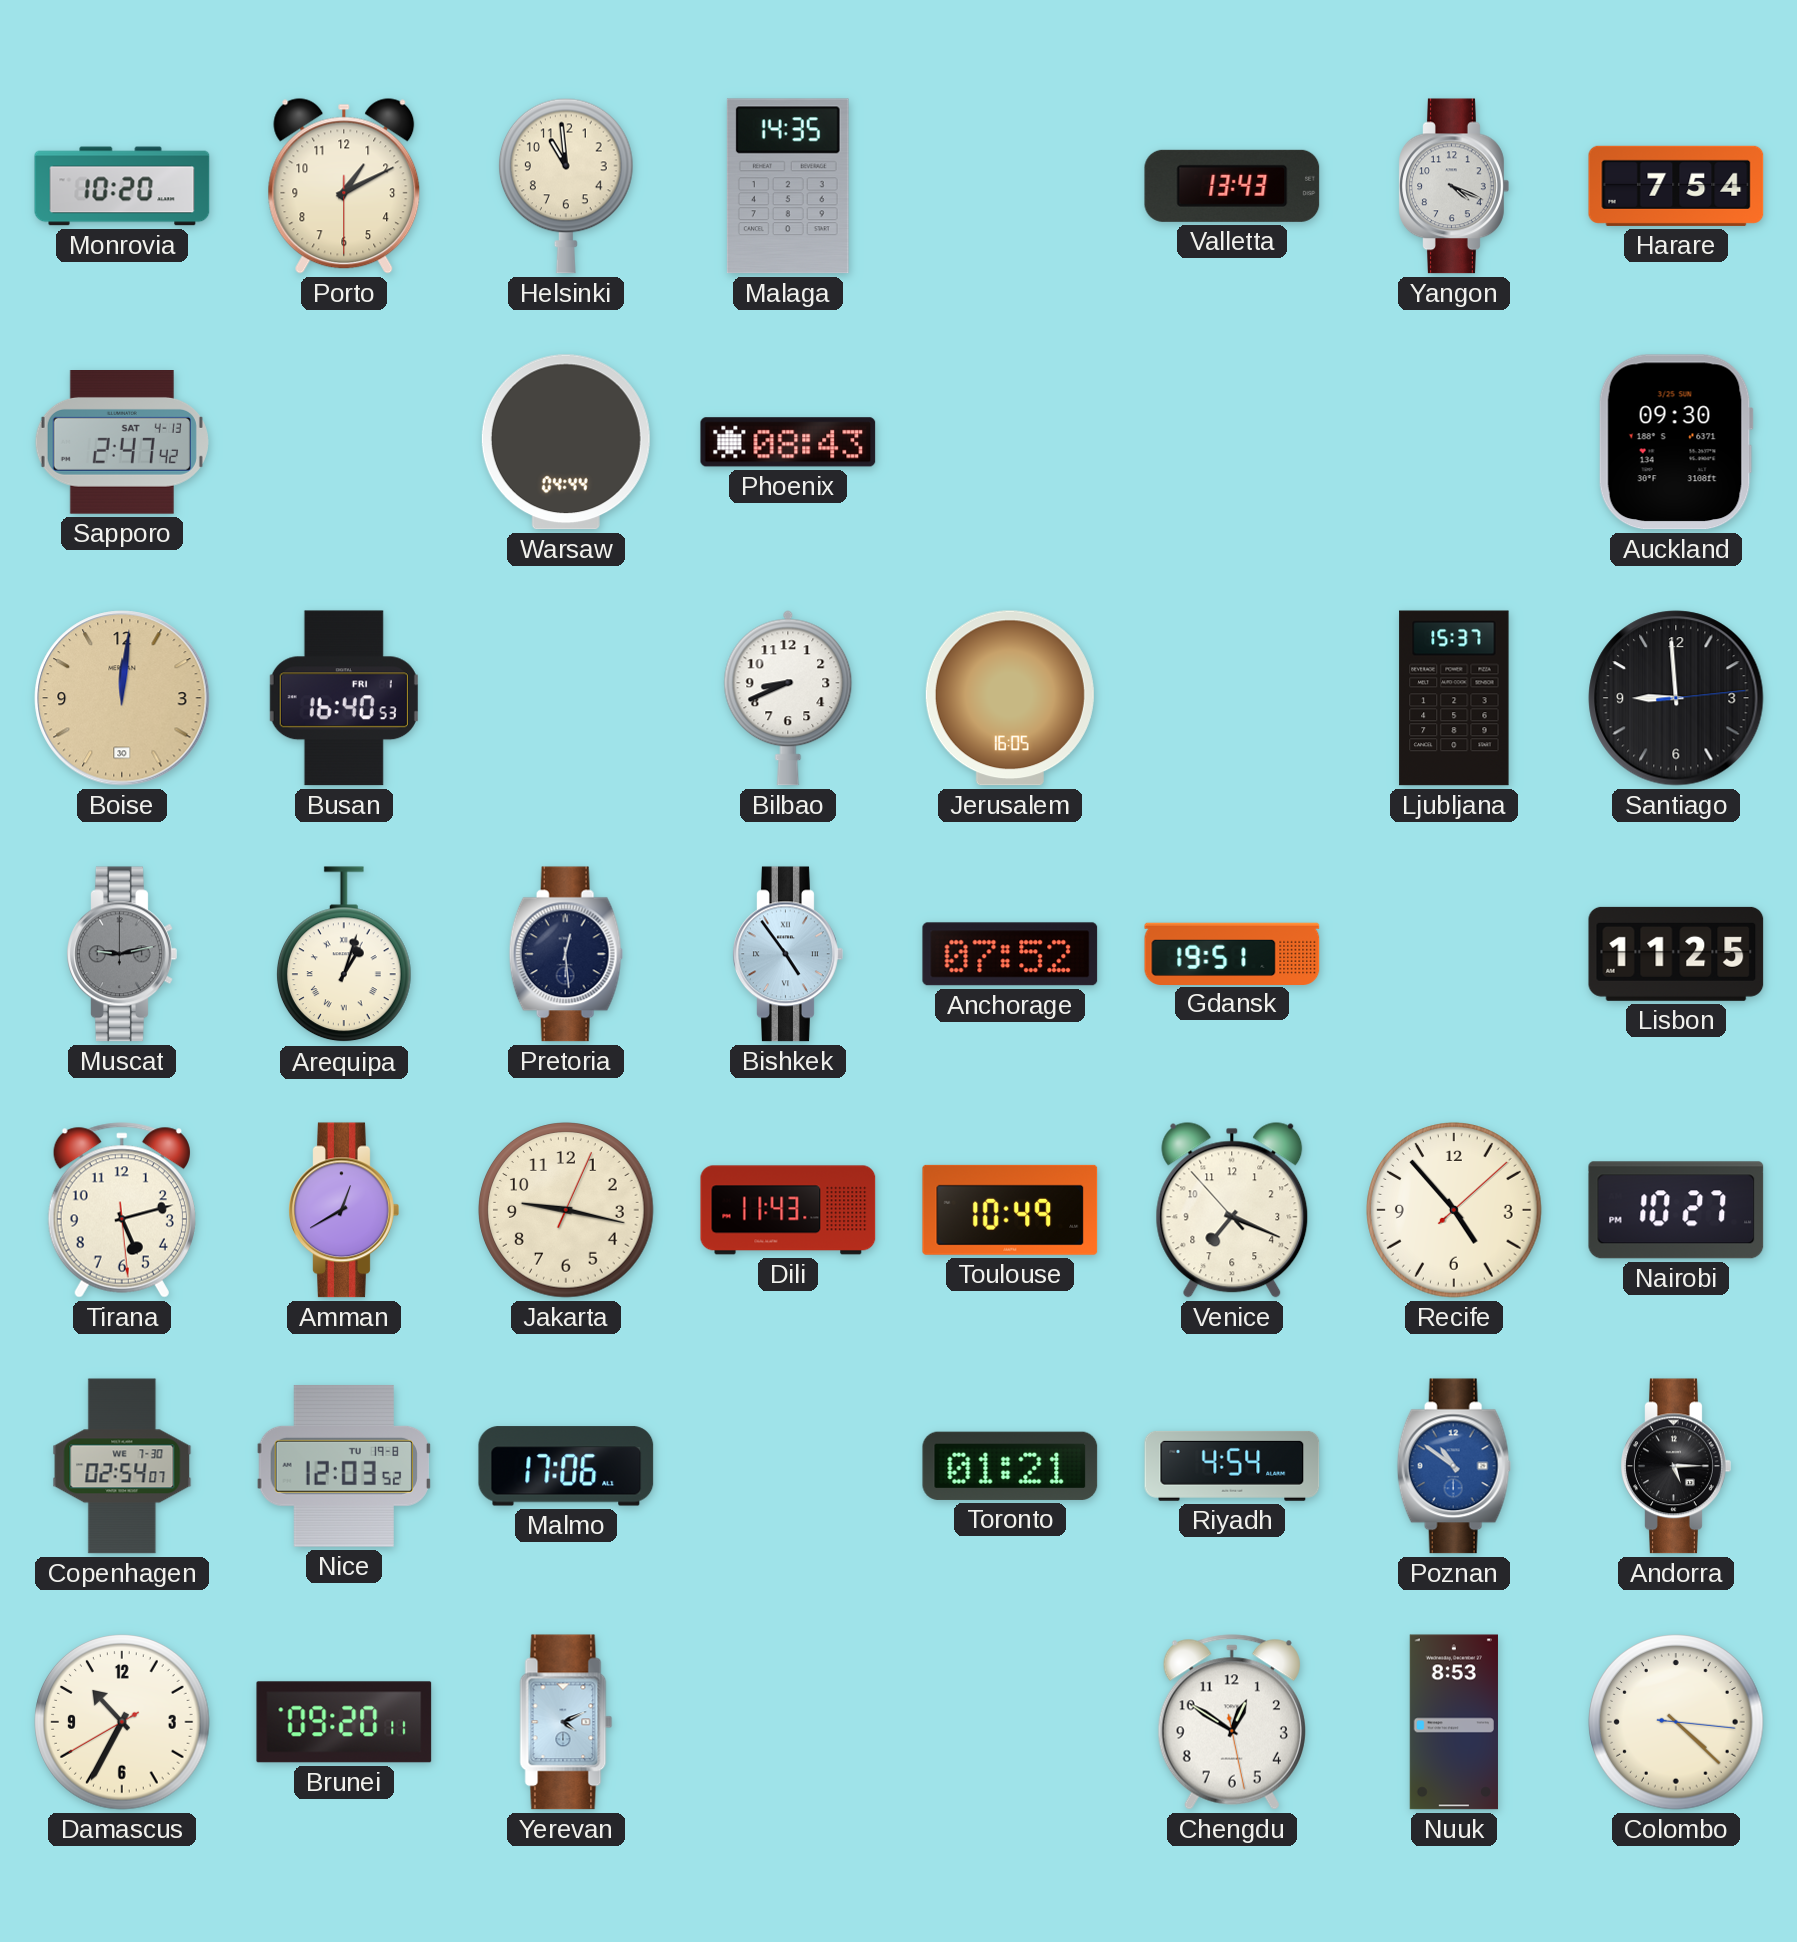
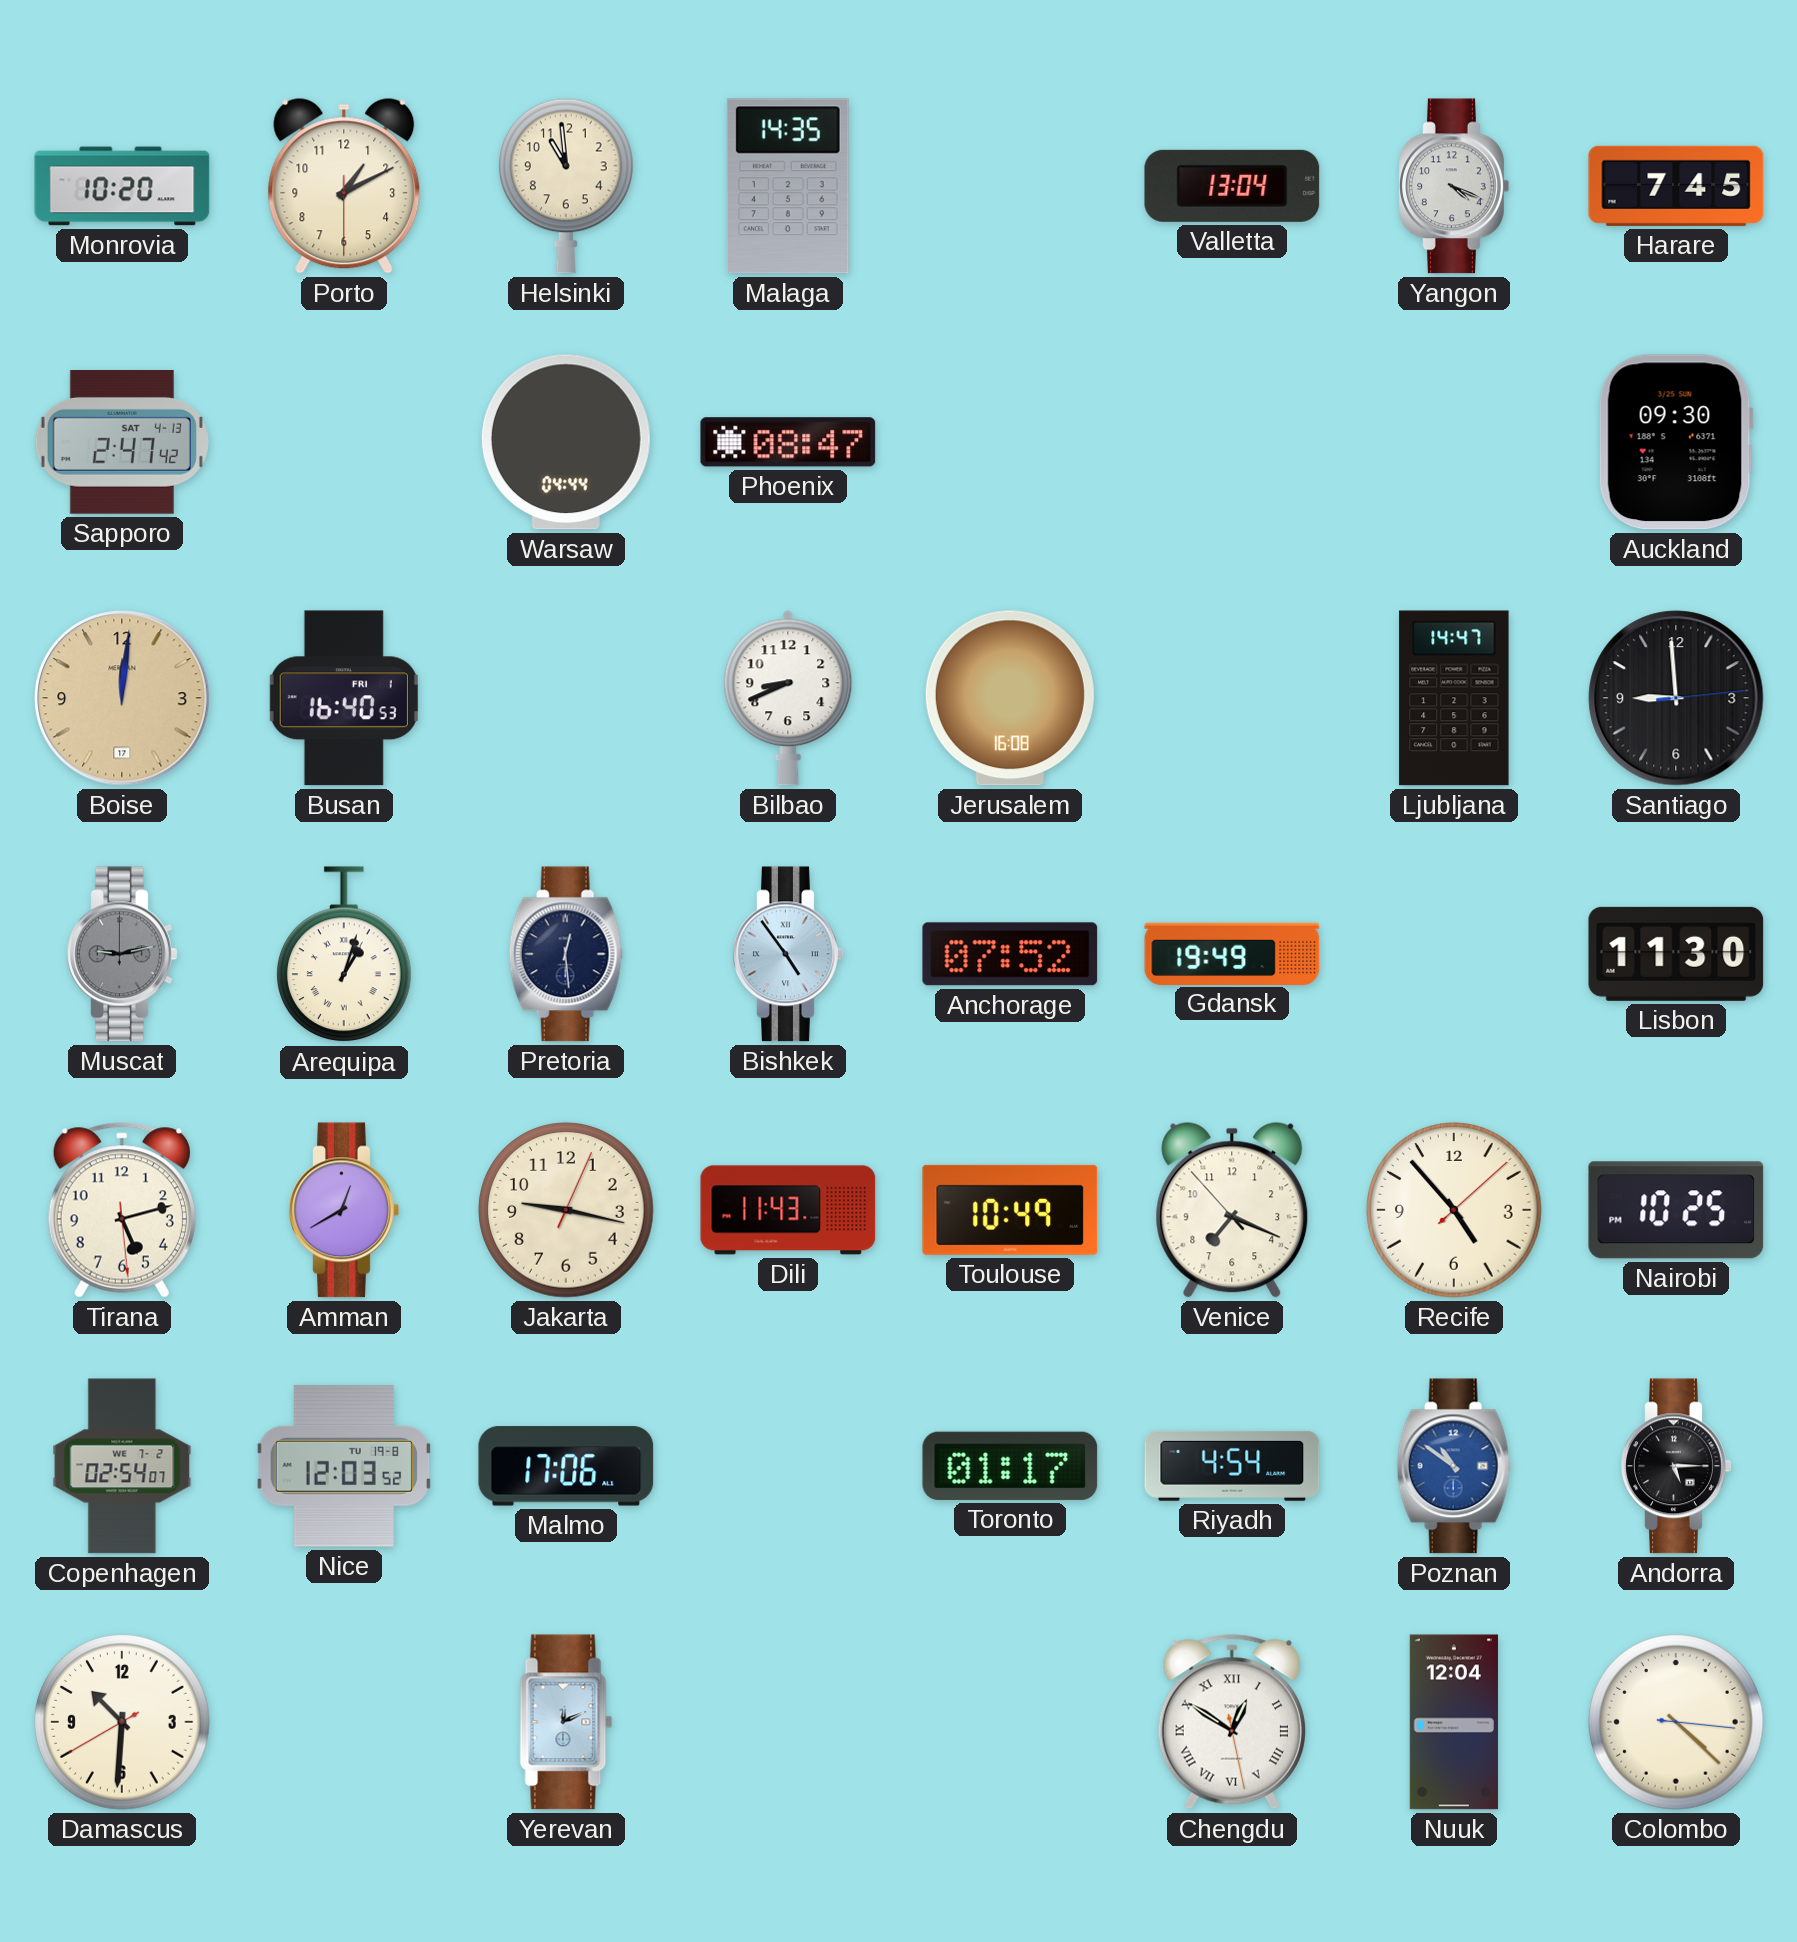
Valletta: 13:43 -> 13:04 (1232, 186)
Harare: 7:54 -> 7:45 (1676, 186)
Phoenix: 08:43 -> 08:47 (788, 442)
Boise date: 30 -> 17 (122, 698)
Jerusalem: 16:05 -> 16:08 (1010, 698)
Ljubljana: 15:37 -> 14:47 (1454, 698)
Gdansk: 19:51 -> 19:49 (1232, 953)
Lisbon: 11:25 -> 11:30 (1676, 954)
Nairobi: 10:27 -> 10:25 (1676, 1210)
Copenhagen date: WE 7-30 -> WE 7-2 (122, 1466)
Toronto: 01:21 -> 01:17 (1010, 1466)
Damascus: 10:34 -> 10:30 (122, 1722)
Brunei: 09:20 -> none (344, 1722)
Yerevan: 4:11 -> 12:11 (566, 1722)
Chengdu numerals: Arabic -> Roman (1232, 1722)
Nuuk: 8:53 -> 12:04 (1454, 1722)
